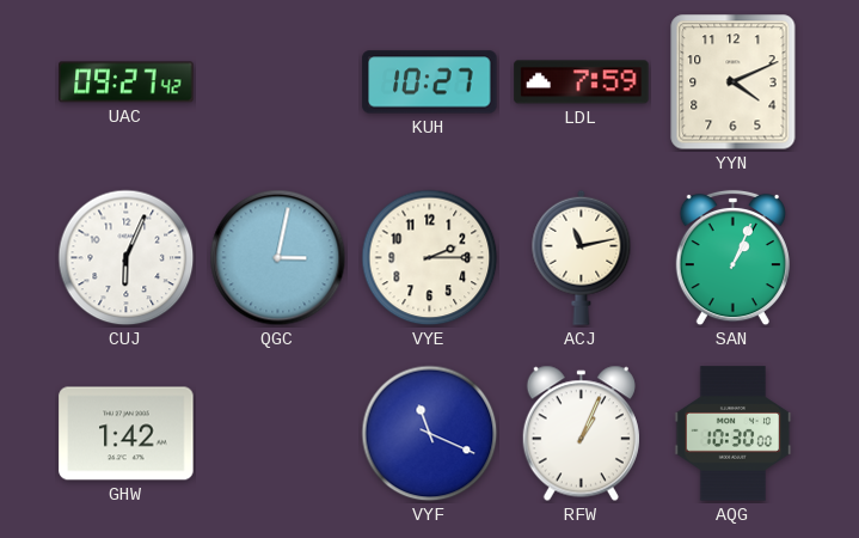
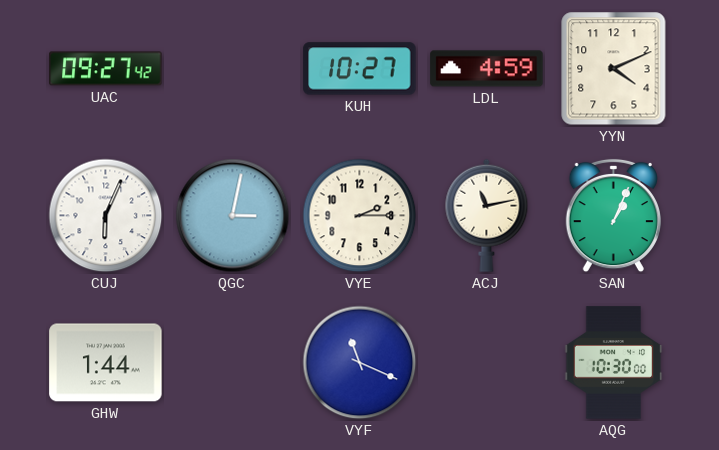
LDL: 7:59 -> 4:59 (487, 69)
GHW: 1:42 -> 1:44 (106, 363)
RFW: 1:04 -> none (581, 434)
